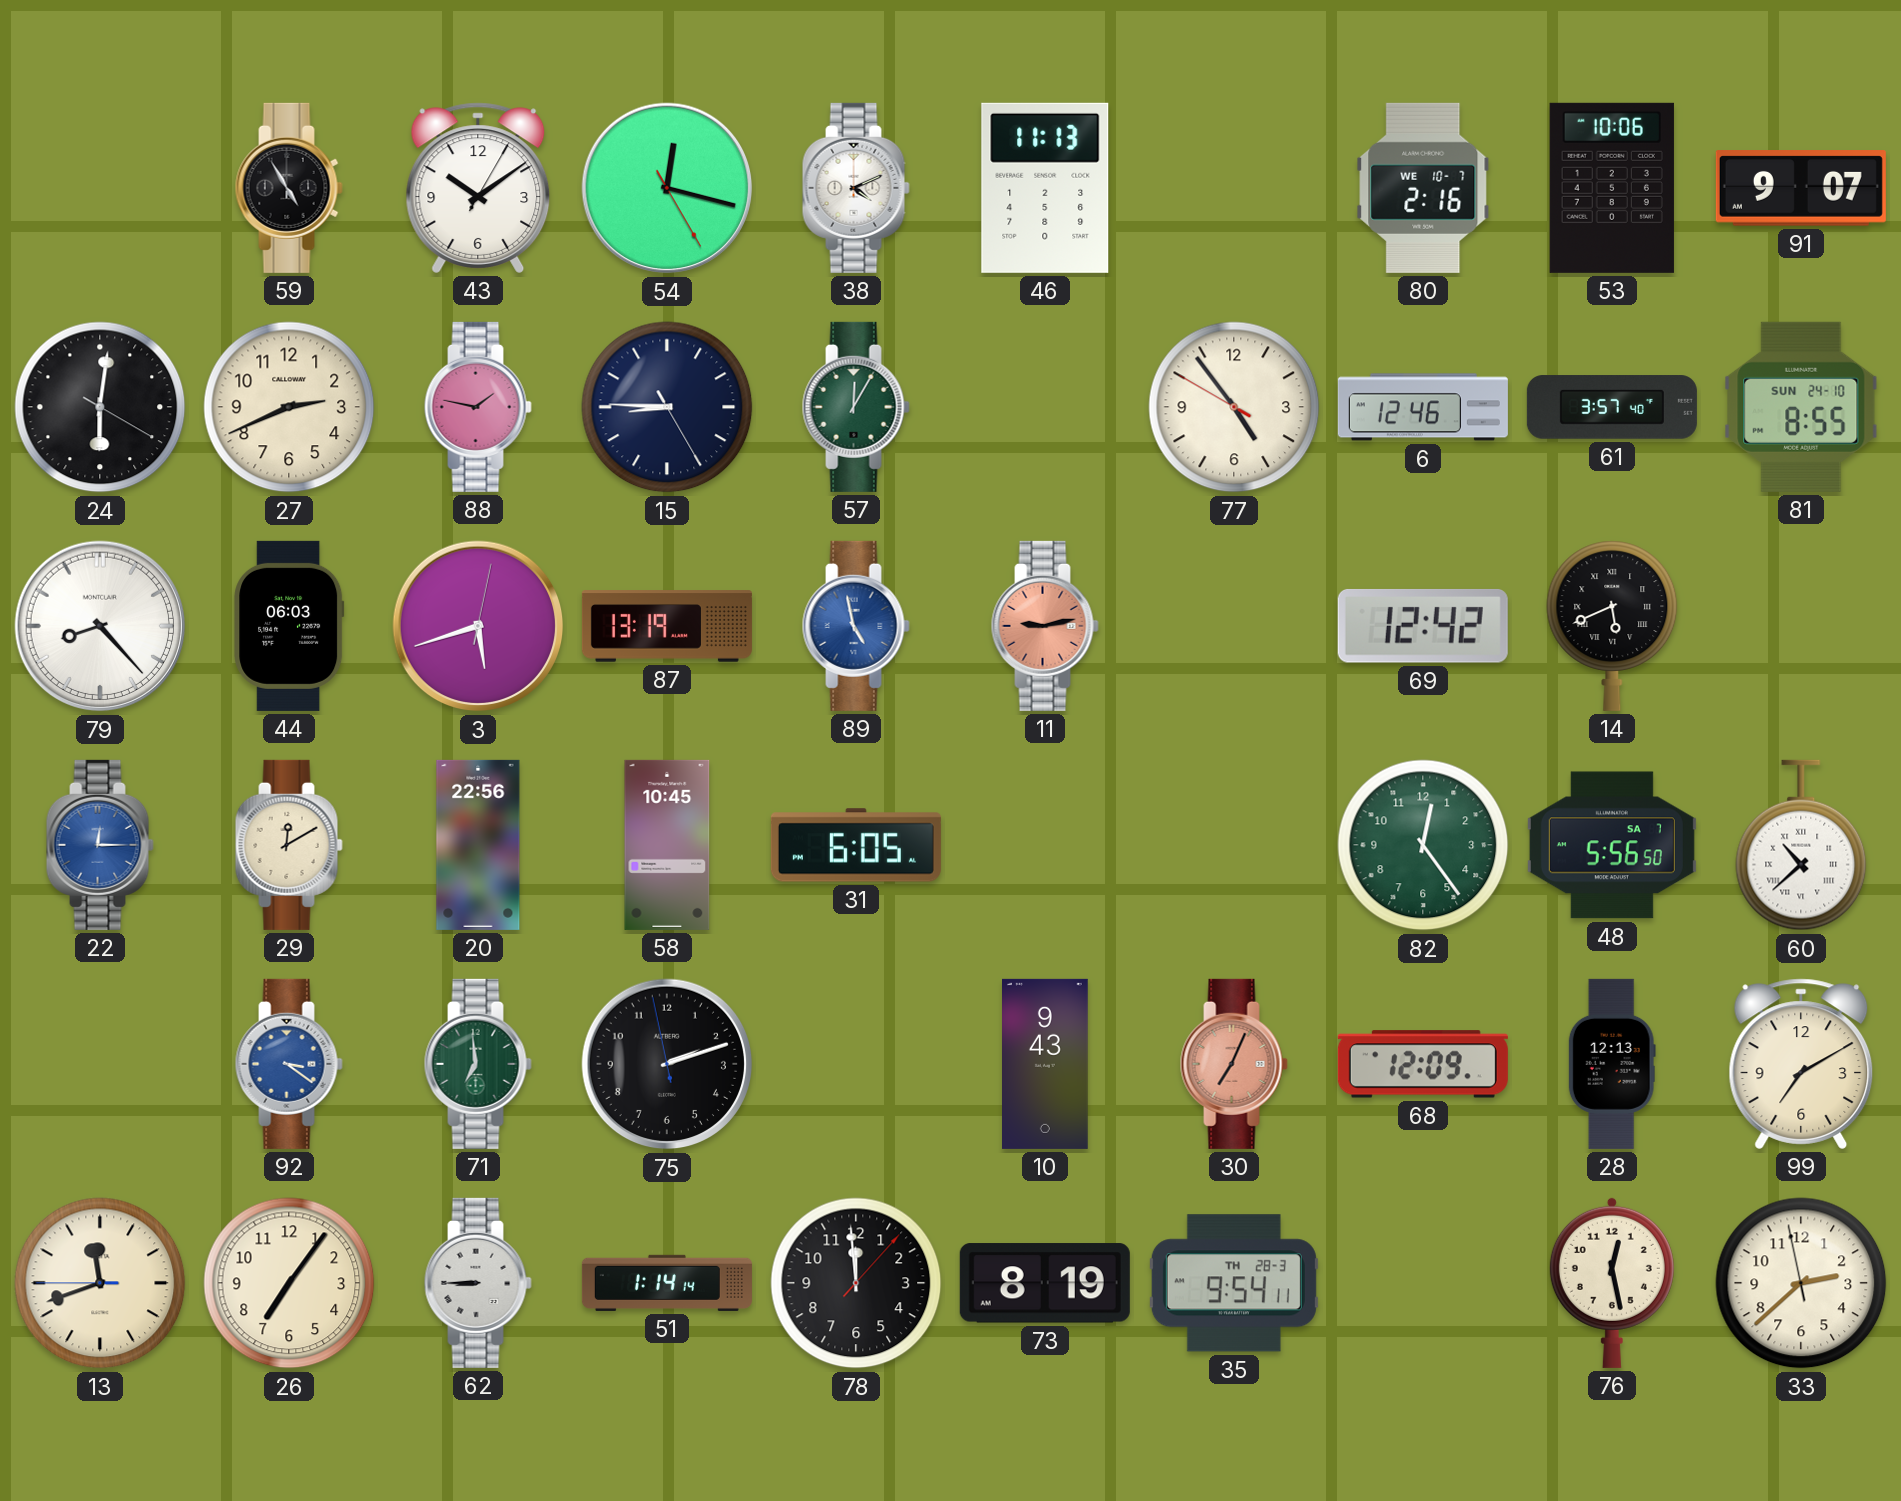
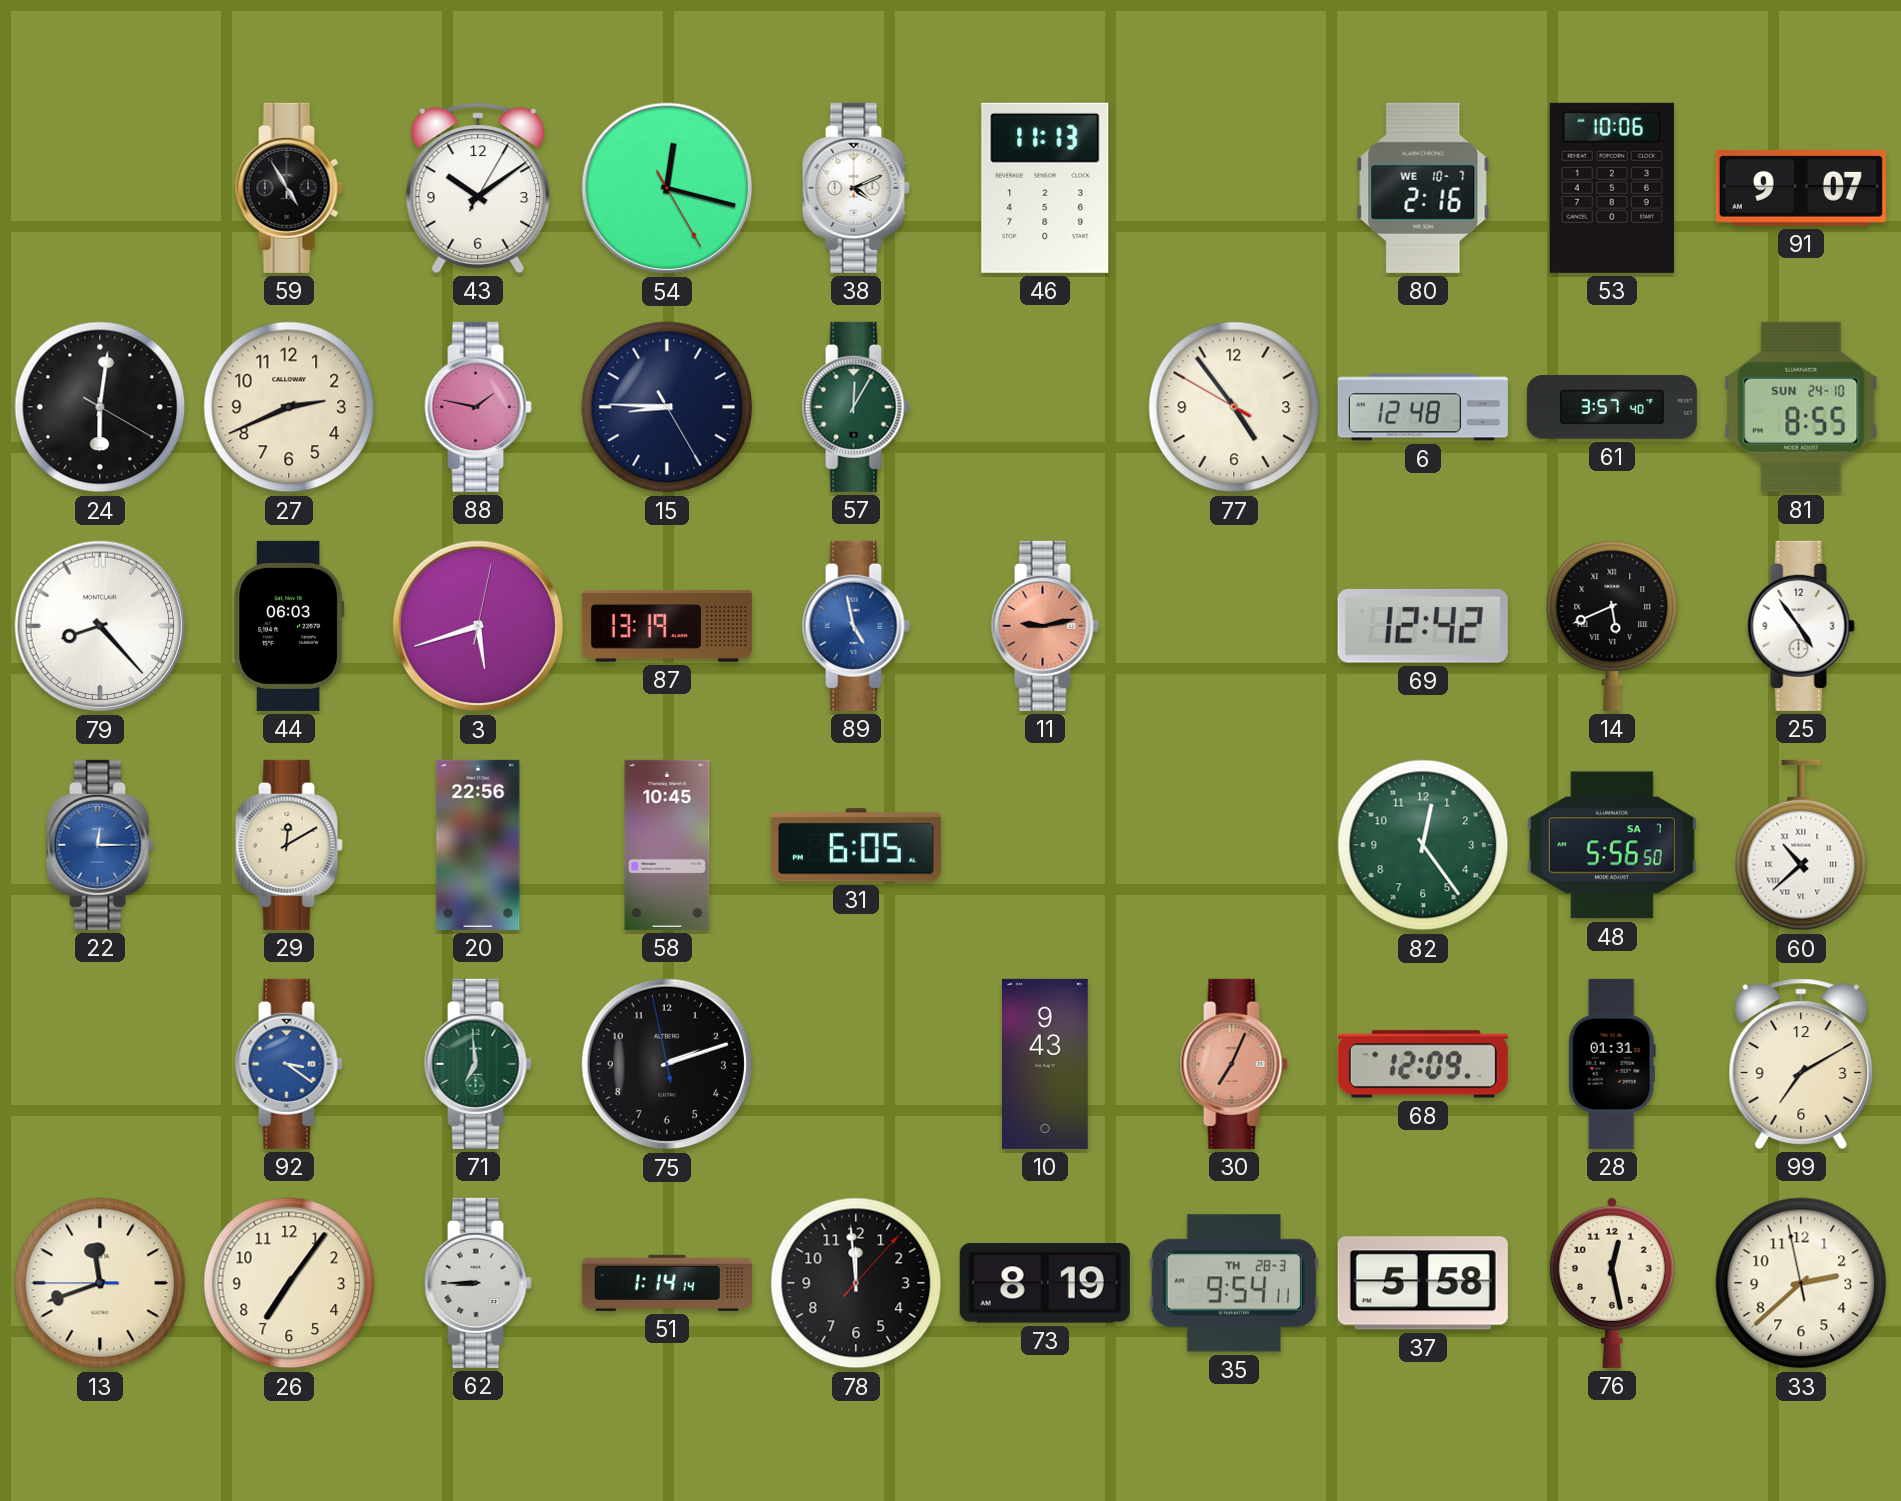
6: 12:46 -> 12:48 (1423, 407)
25: none -> 4:54 (1801, 626)
28: 12:13 -> 01:31 (1612, 1064)
37: none -> 5:58 (1423, 1283)
